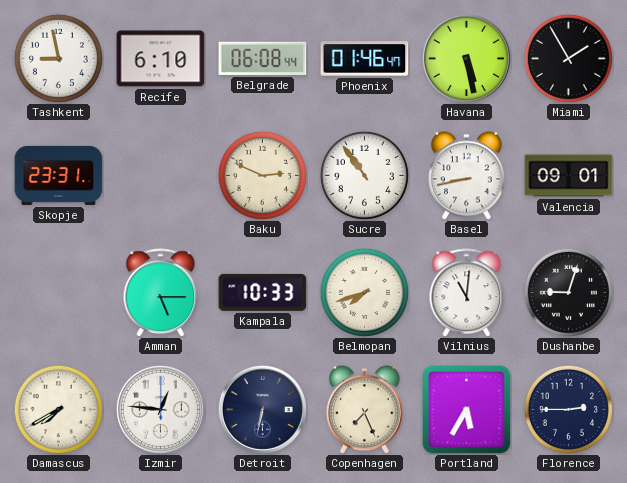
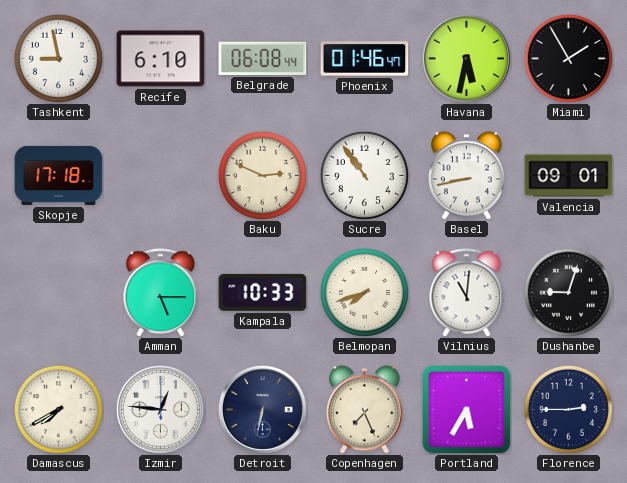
Havana: 5:28 -> 5:32 (466, 58)
Skopje: 23:31 -> 17:18 (59, 175)
